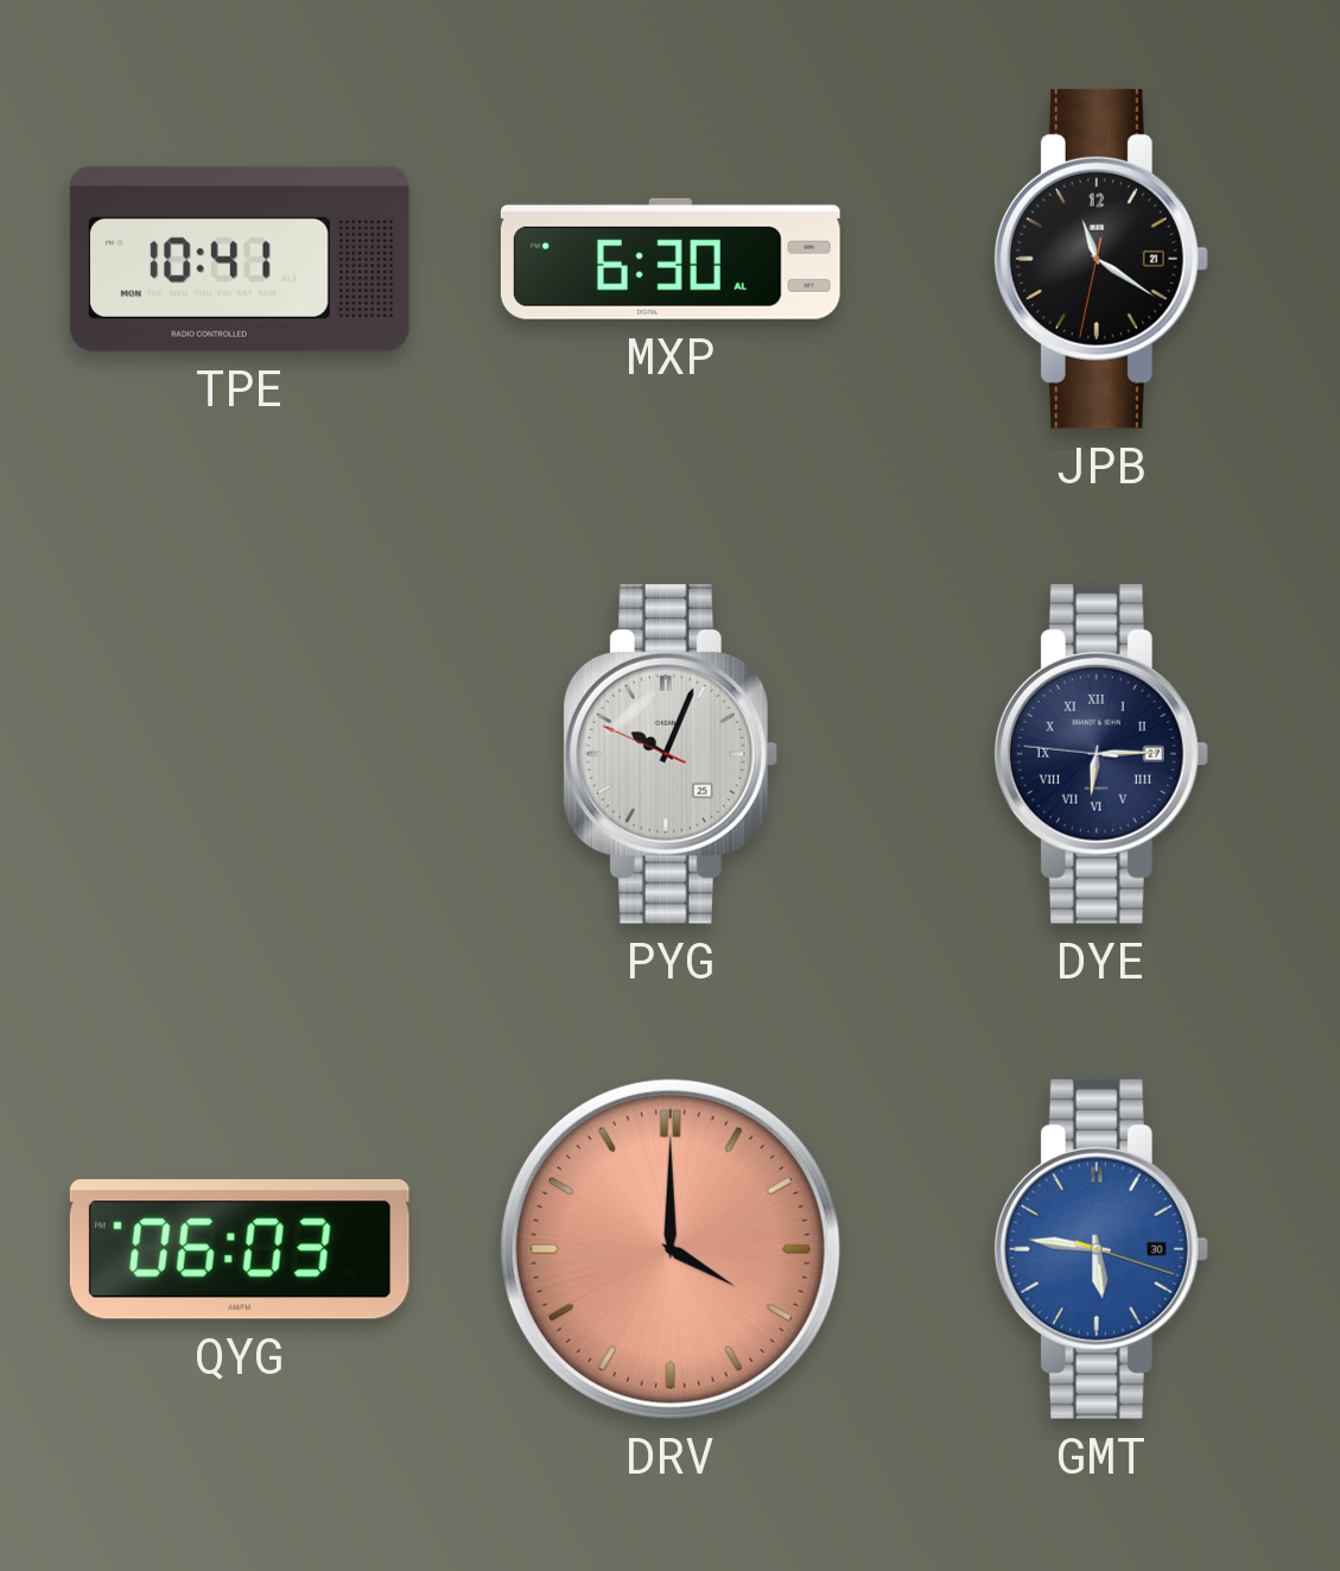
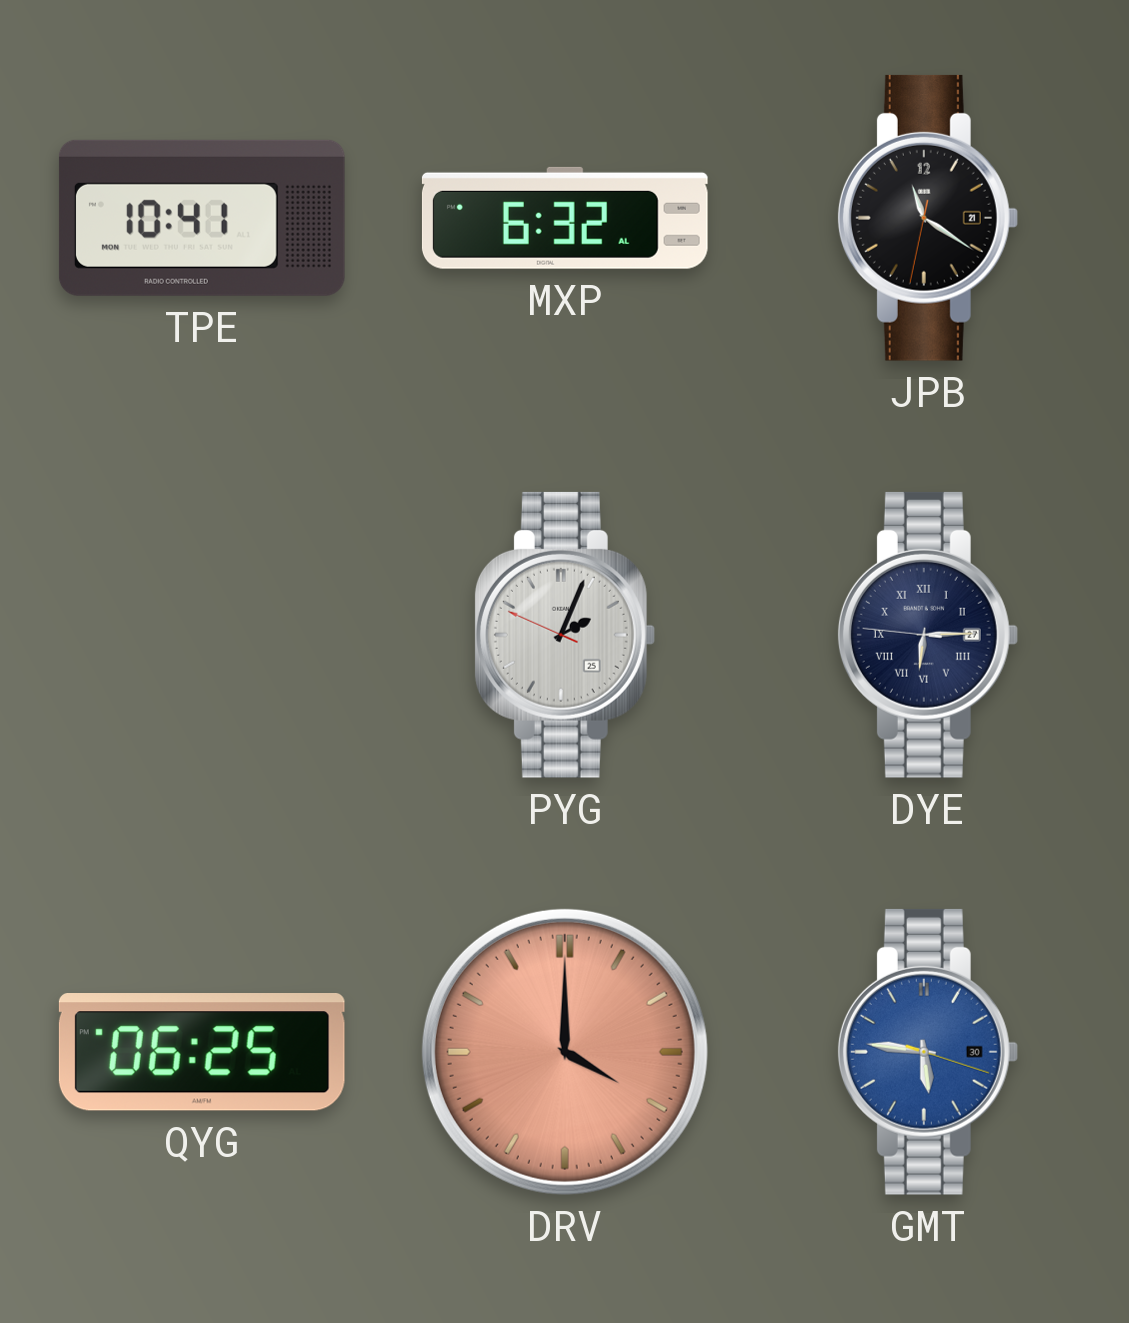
MXP: 6:30 -> 6:32 (565, 218)
PYG: 10:03 -> 2:03 (564, 635)
QYG: 06:03 -> 06:25 (202, 1053)
